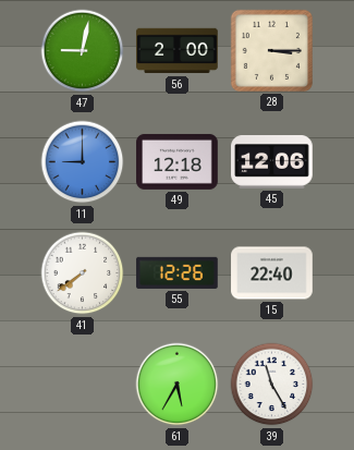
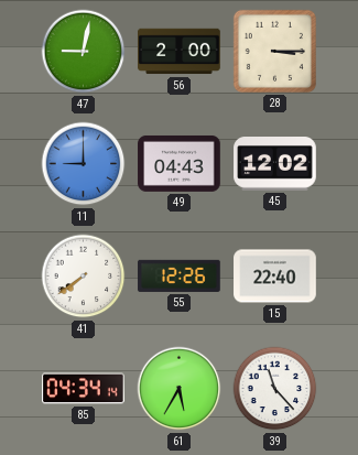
49: 12:18 -> 04:43 (180, 163)
45: 12:06 -> 12:02 (275, 164)
85: none -> 04:34 (84, 389)
39: 11:25 -> 11:23 (275, 389)
